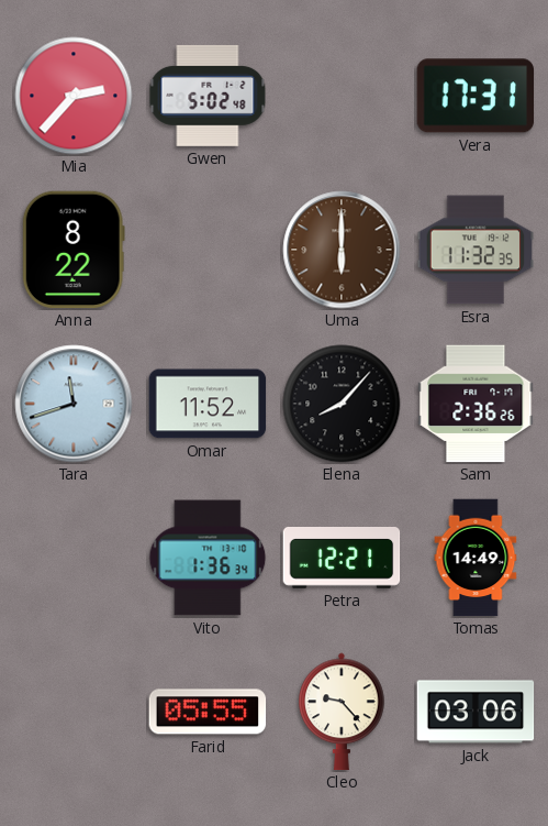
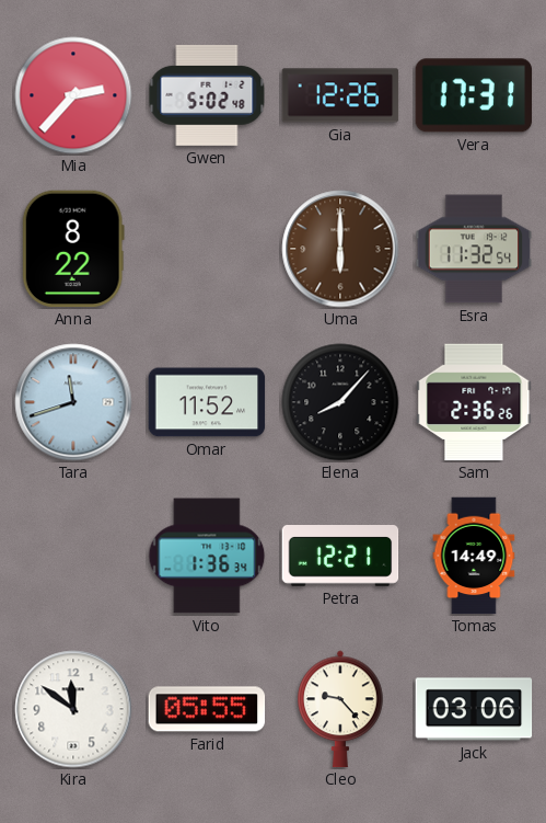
Gia: none -> 12:26 (340, 95)
Esra: 11:32:35 -> 11:32:54 (474, 249)
Kira: none -> 11:51 (73, 709)
